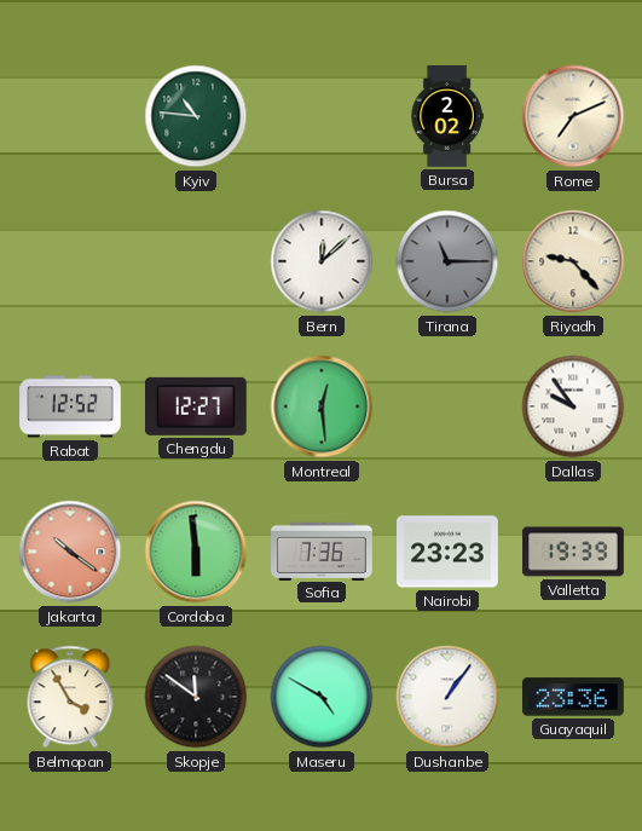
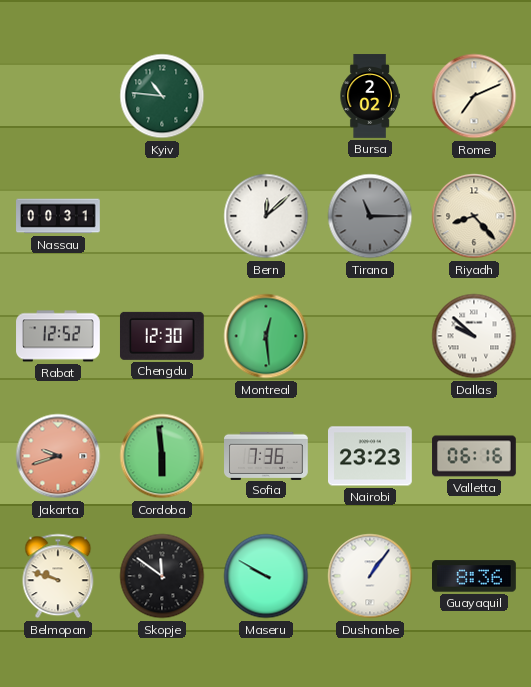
Nassau: none -> 00:31 (58, 216)
Riyadh: 9:23 -> 8:23 (474, 216)
Chengdu: 12:27 -> 12:30 (162, 336)
Dallas: 9:54 -> 9:52 (474, 336)
Jakarta: 10:21 -> 9:42 (58, 456)
Valletta: 19:39 -> 06:16 (474, 456)
Belmopan: 3:55 -> 9:48 (58, 576)
Maseru: 4:50 -> 9:50 (266, 576)
Guayaquil: 23:36 -> 8:36 (475, 576)
